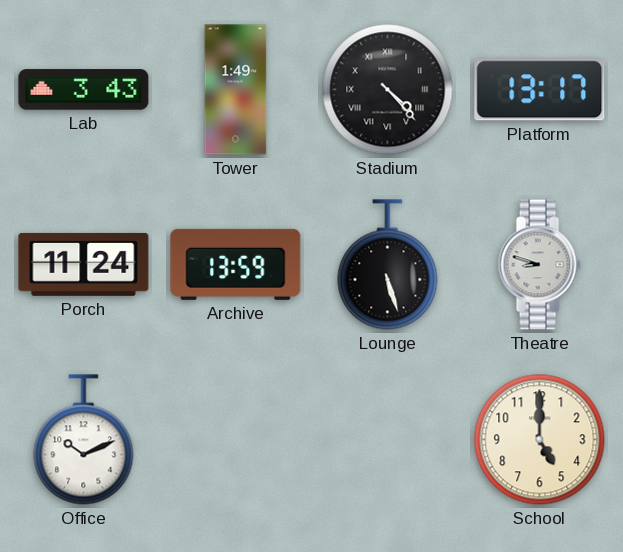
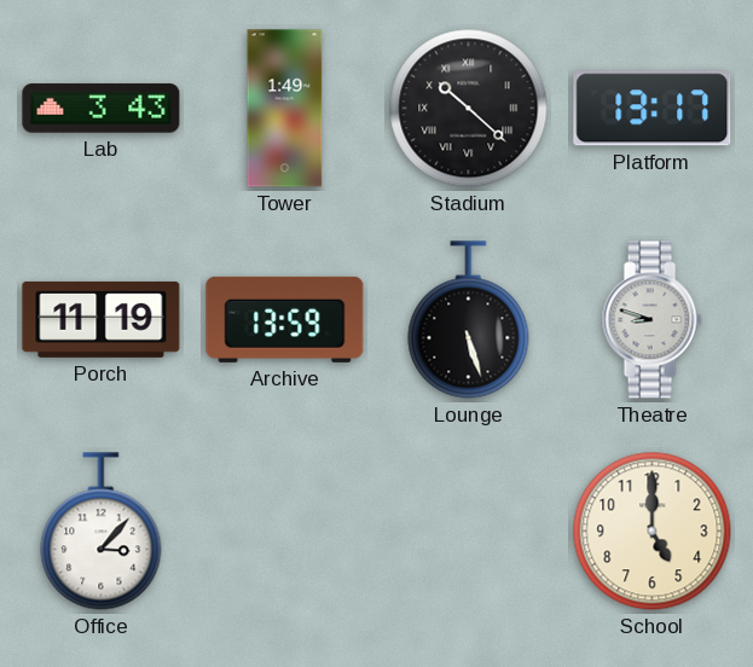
Stadium: 4:23 -> 10:22 (469, 109)
Porch: 11:24 -> 11:19 (102, 319)
Office: 10:11 -> 3:07 (102, 532)
